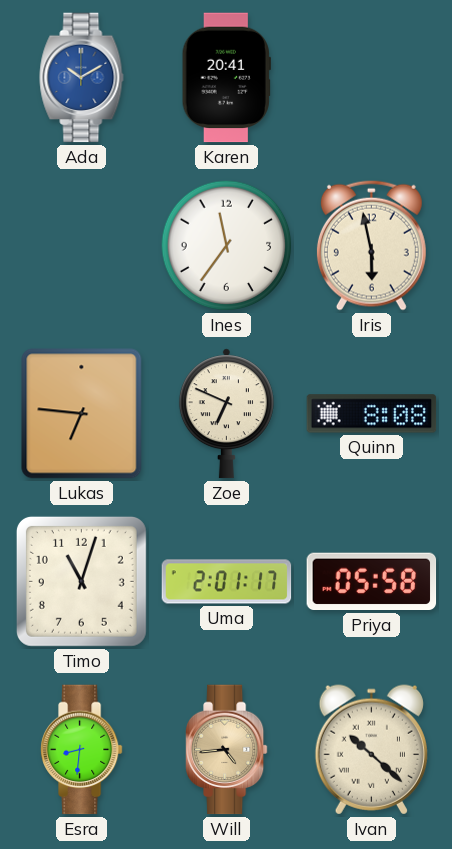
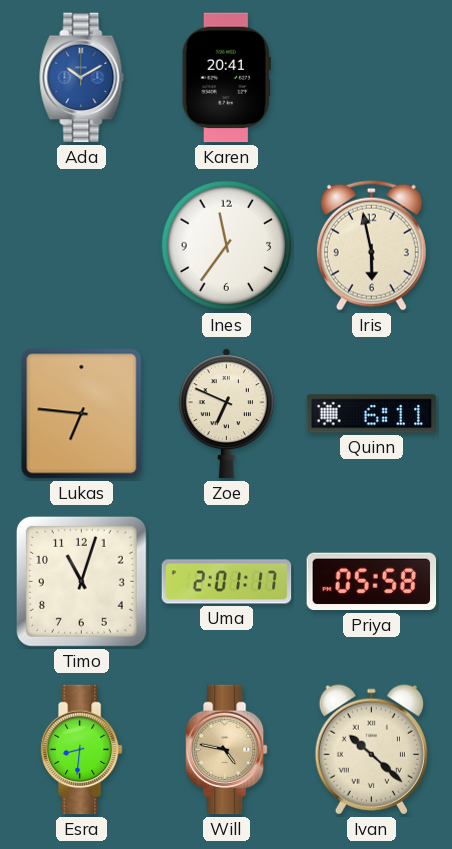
Quinn: 8:08 -> 6:11 (372, 414)
Will: 4:44 -> 4:47 (226, 750)
